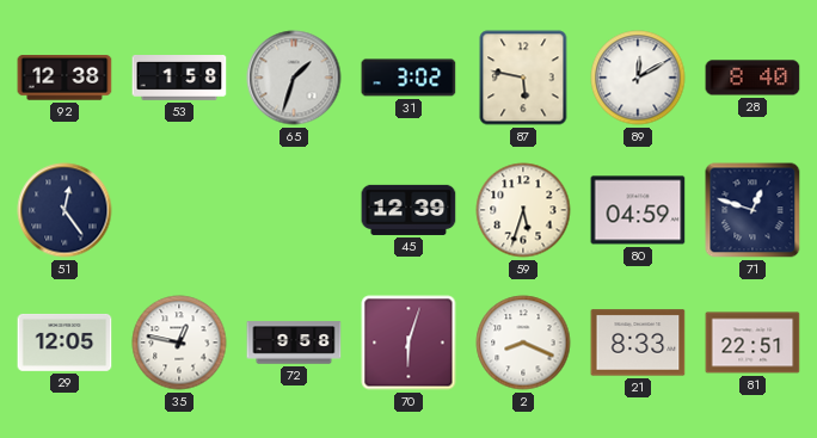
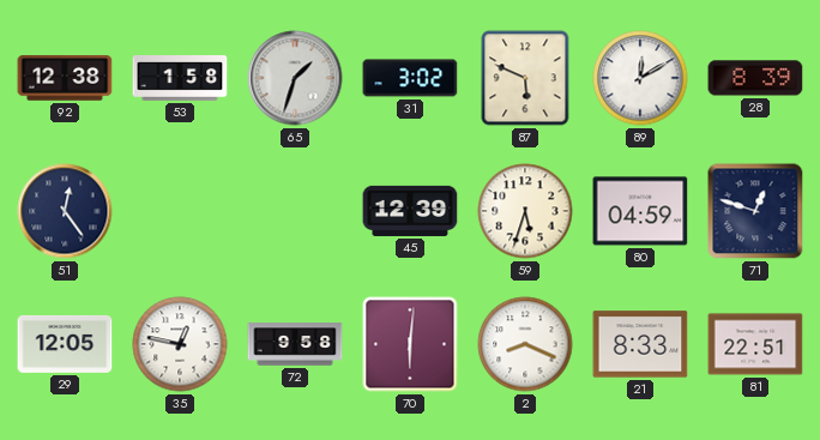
87: 5:47 -> 5:49 (525, 78)
28: 8:40 -> 8:39 (755, 78)
70: 6:03 -> 6:01 (410, 344)
